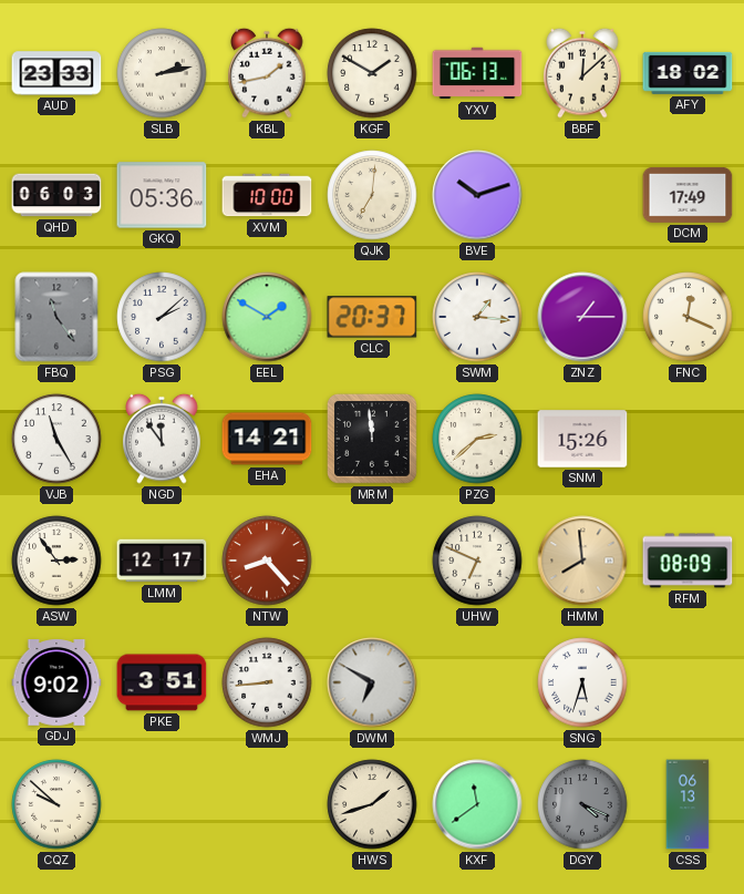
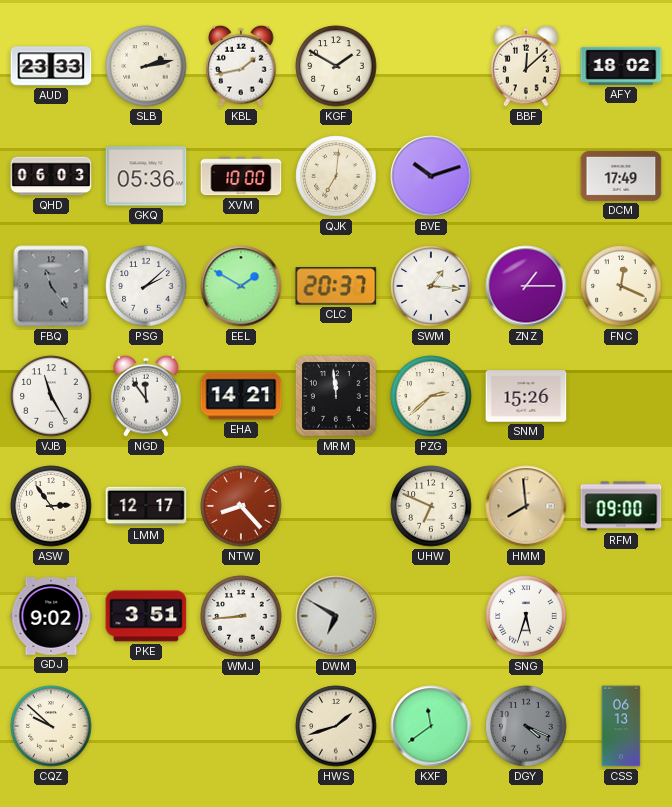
YXV: 06:13 -> none (477, 73)
RFM: 08:09 -> 09:00 (621, 506)
